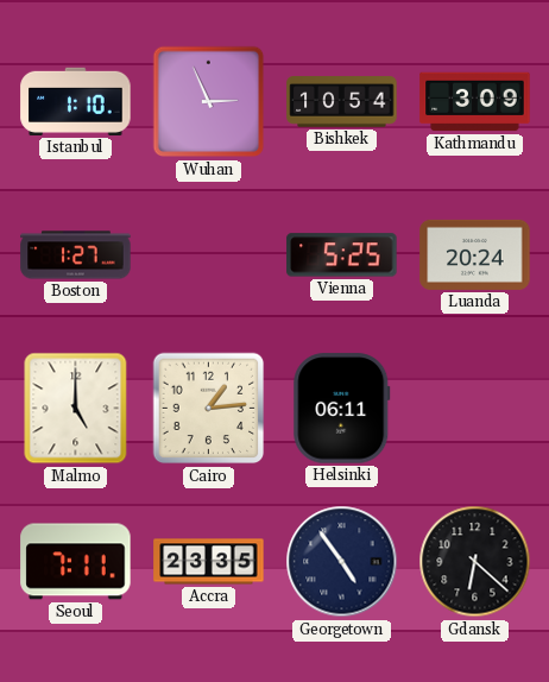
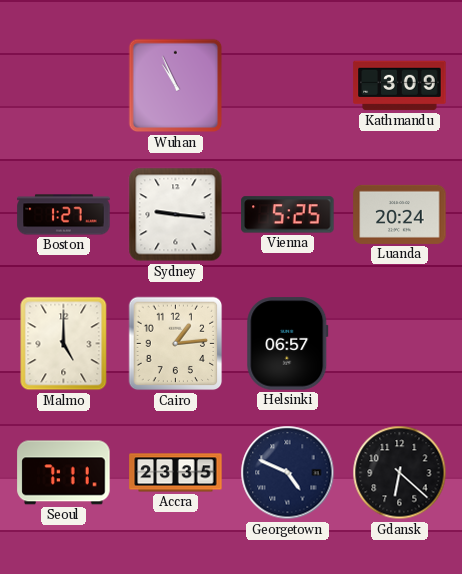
Istanbul: 1:10 -> none (76, 101)
Wuhan: 2:56 -> 10:56 (176, 86)
Bishkek: 10:54 -> none (342, 102)
Sydney: none -> 9:16 (176, 215)
Helsinki: 06:11 -> 06:57 (288, 344)
Georgetown: 4:54 -> 4:49 (288, 473)
